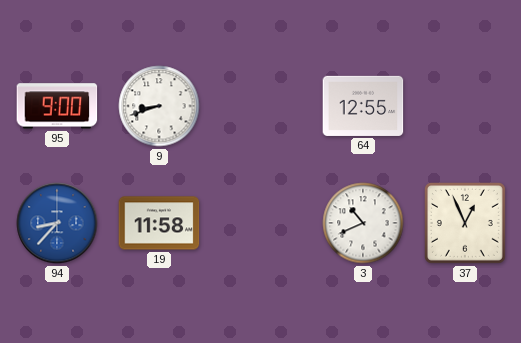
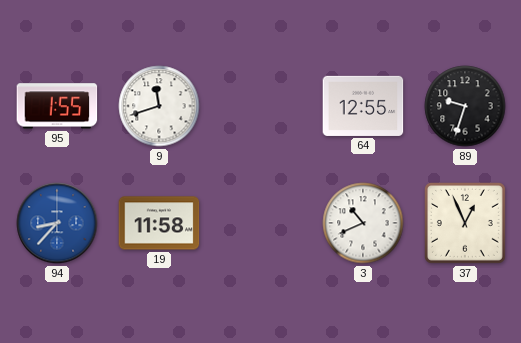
95: 9:00 -> 1:55 (57, 106)
9: 8:42 -> 11:42 (159, 106)
89: none -> 9:33 (465, 106)
